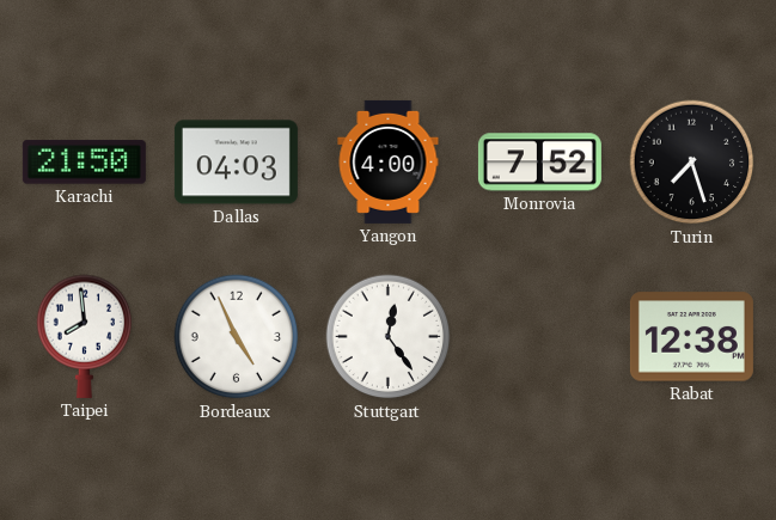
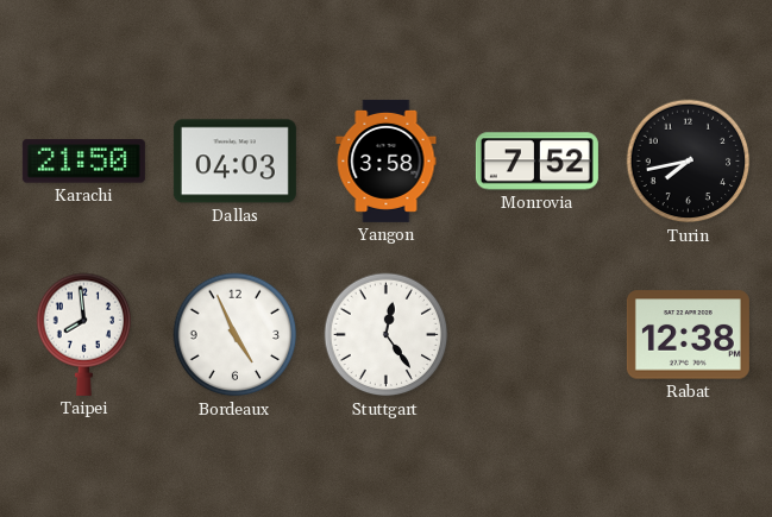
Yangon: 4:00 -> 3:58 (387, 160)
Turin: 7:27 -> 7:43 (689, 162)
